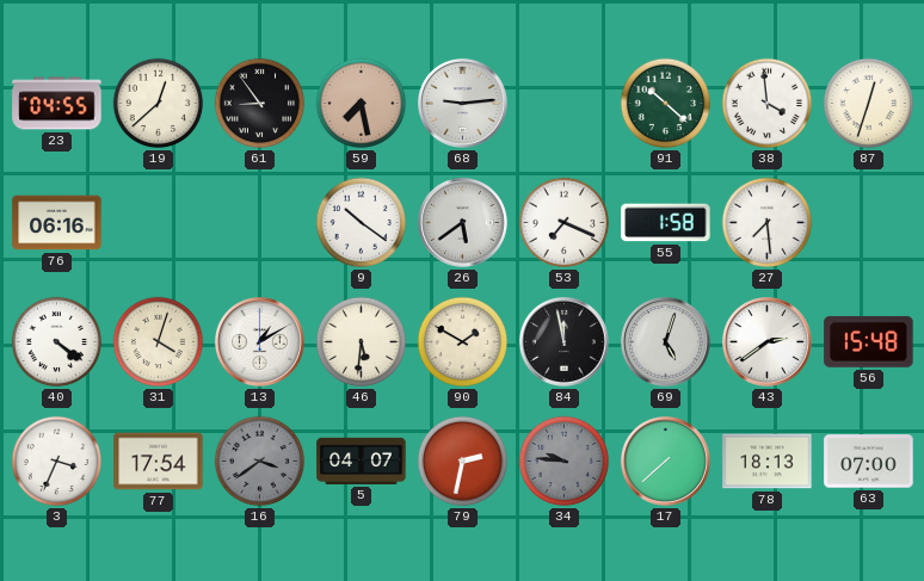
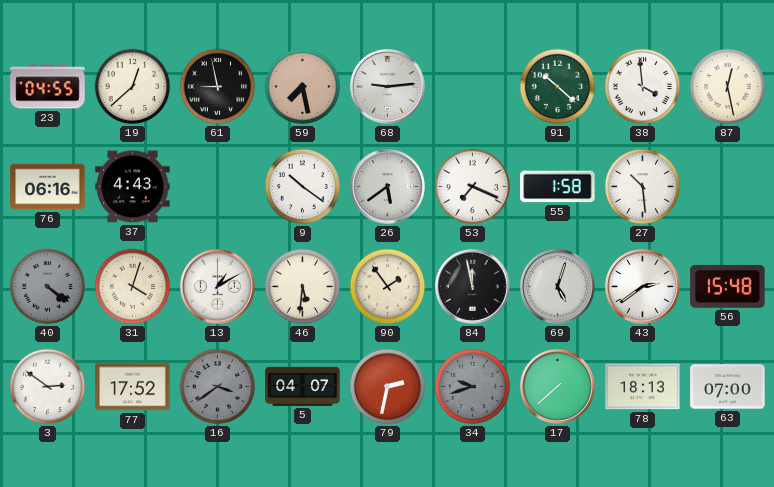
61: 8:54 -> 8:58 (218, 87)
87: 12:33 -> 12:28 (728, 87)
37: none -> 4:43 (133, 187)
27: 7:29 -> 10:29 (643, 187)
40 dial: white -> grey (48, 287)
90: 1:50 -> 1:54 (388, 287)
3: 3:34 -> 2:51 (48, 387)
77: 17:54 -> 17:52 (133, 387)
34: 9:46 -> 9:42 (473, 387)
